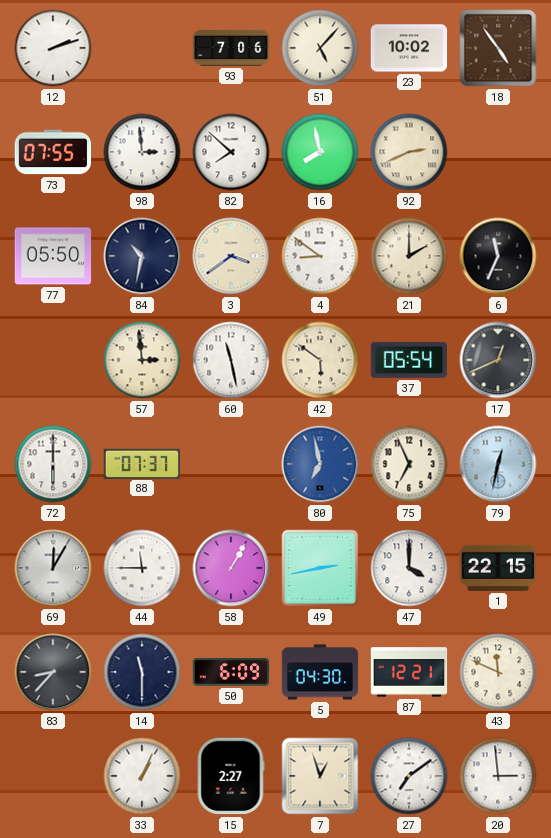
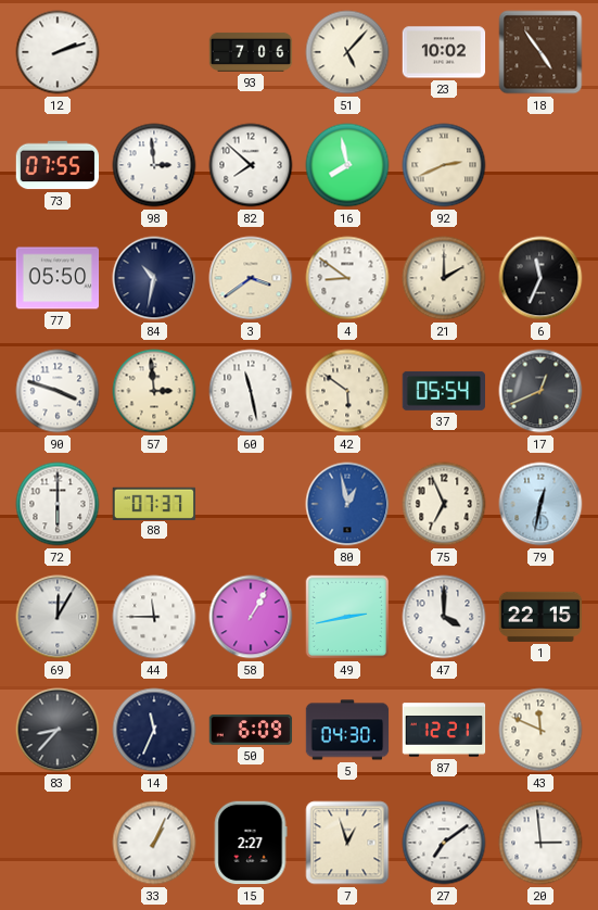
90: none -> 3:48 (58, 391)
80: 6:58 -> 12:58 (347, 504)
14: 11:30 -> 11:34 (154, 730)
